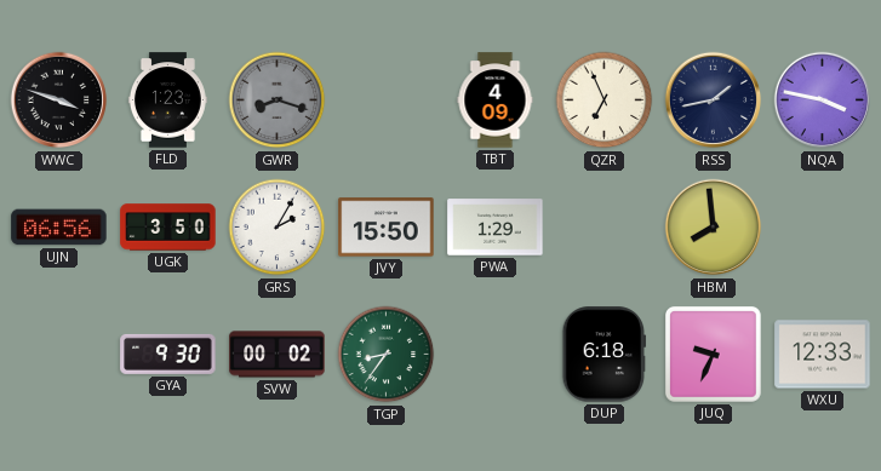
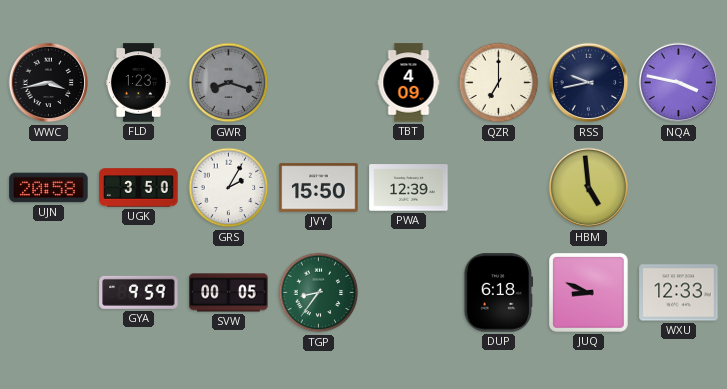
WWC: 3:48 -> 3:43 (49, 83)
QZR: 6:56 -> 7:00 (499, 83)
RSS: 1:43 -> 9:43 (589, 83)
UJN: 06:56 -> 20:58 (49, 188)
PWA: 1:29 -> 12:39 (409, 188)
HBM: 7:59 -> 4:59 (589, 188)
GYA: 9:30 -> 9:59 (139, 292)
SVW: 00:02 -> 00:05 (229, 293)
JUQ: 9:34 -> 8:49 (589, 293)
